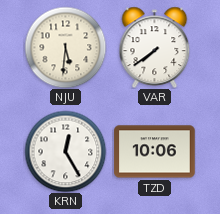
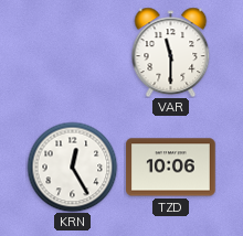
NJU: 5:31 -> none (65, 47)
VAR: 7:39 -> 11:30 (171, 52)
